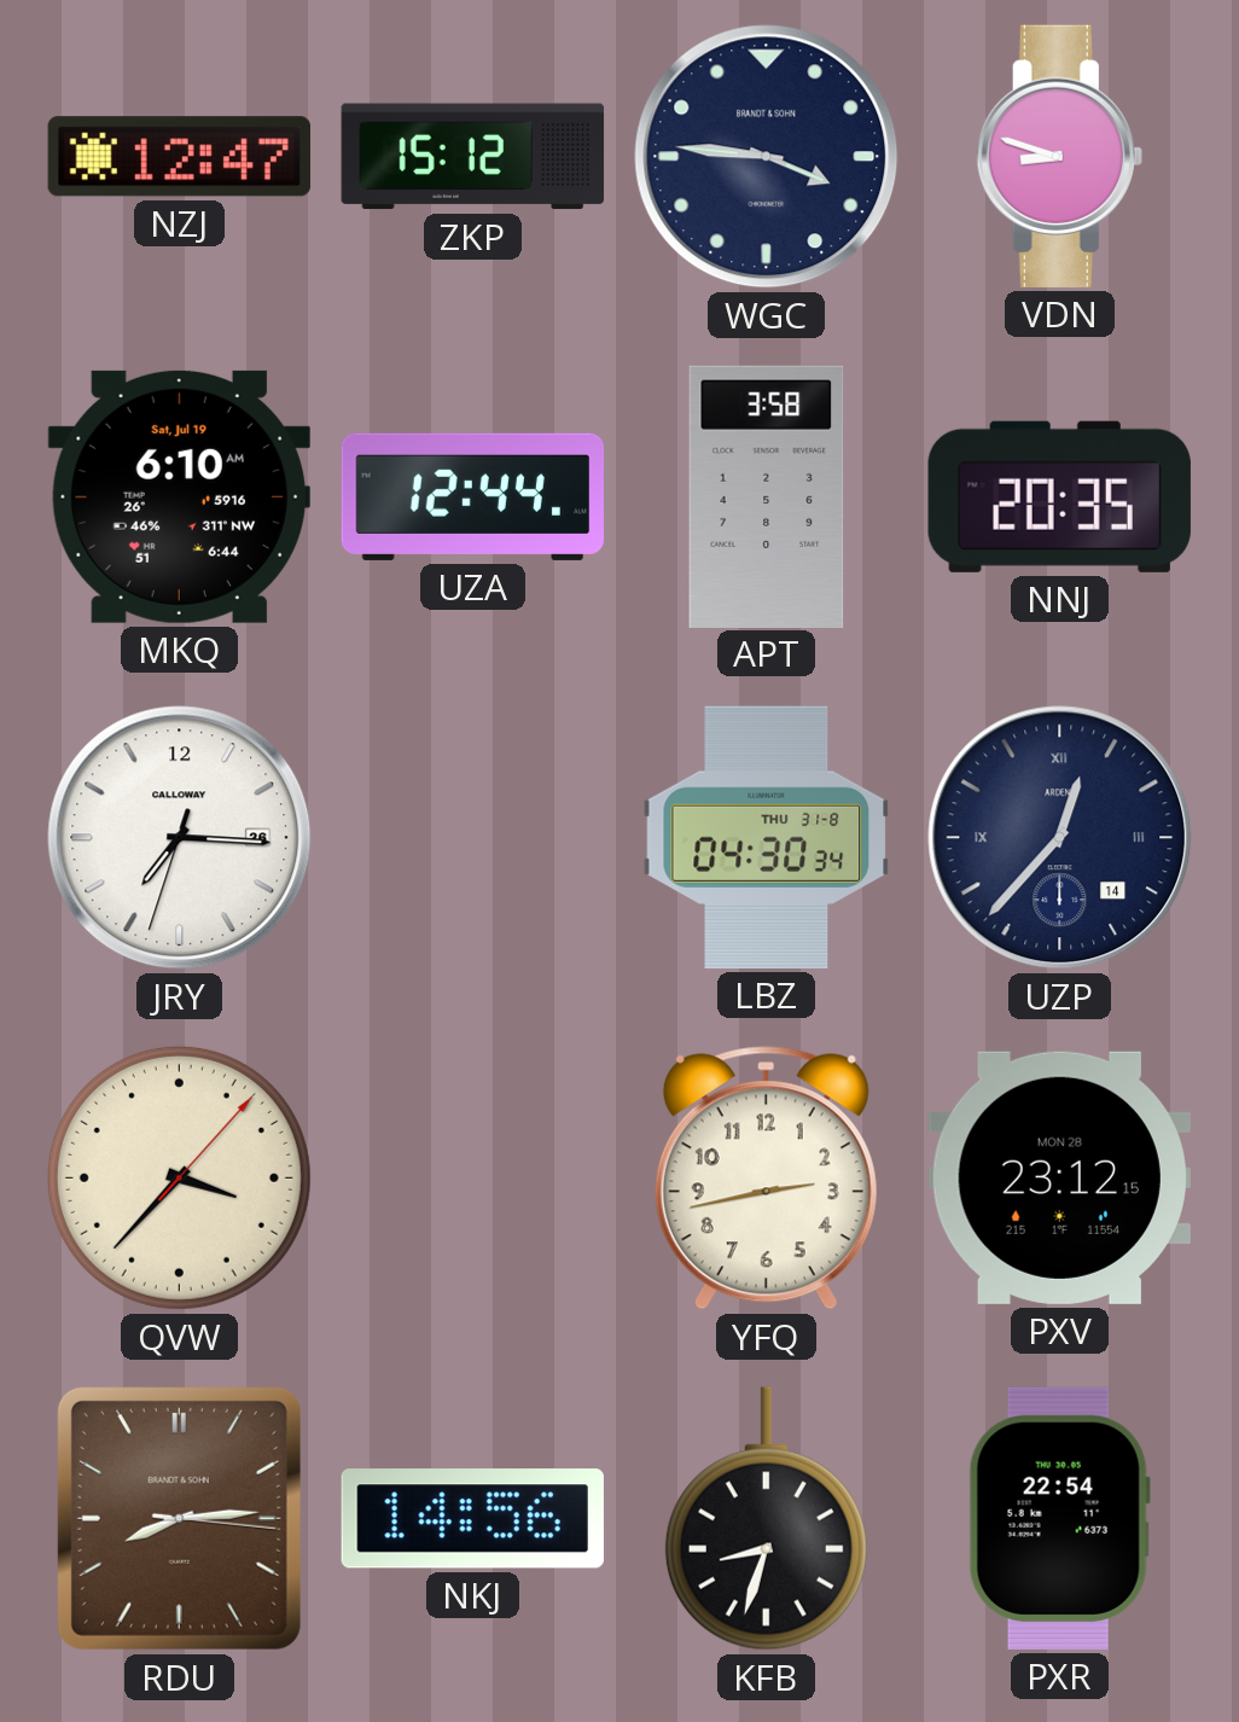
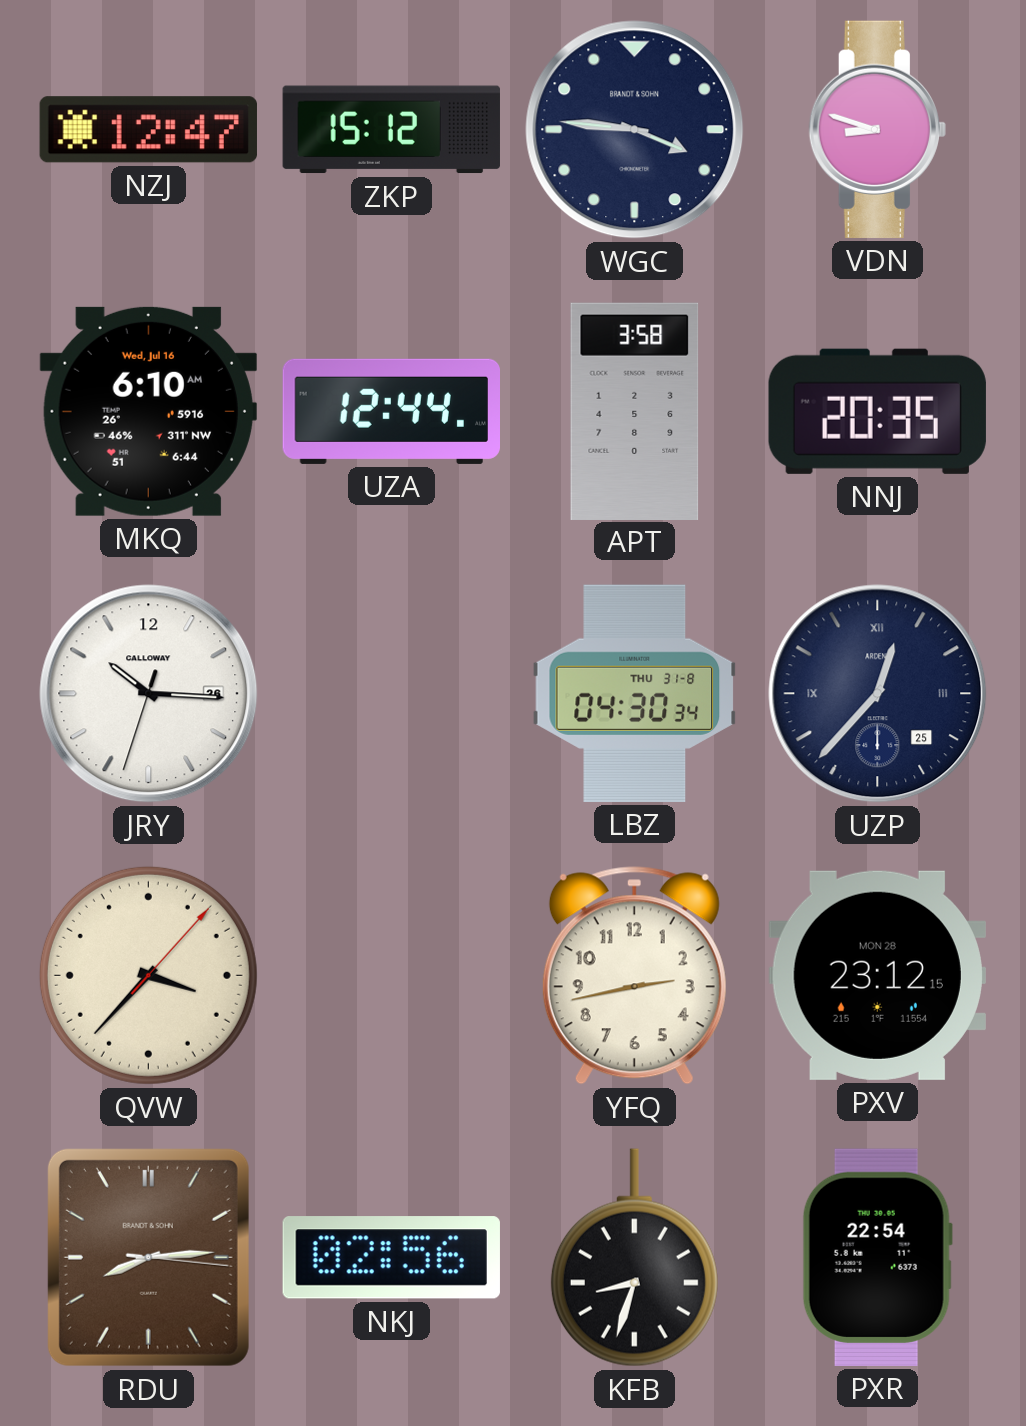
MKQ date: Sat, Jul 19 -> Wed, Jul 16 (148, 411)
JRY: 7:15 -> 10:15 (149, 694)
UZP date: 14 -> 25 (878, 694)
NKJ: 14:56 -> 02:56 (391, 1258)
